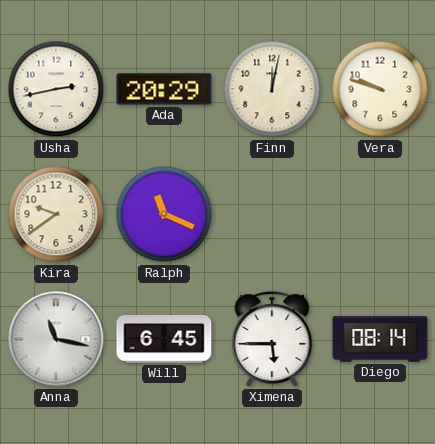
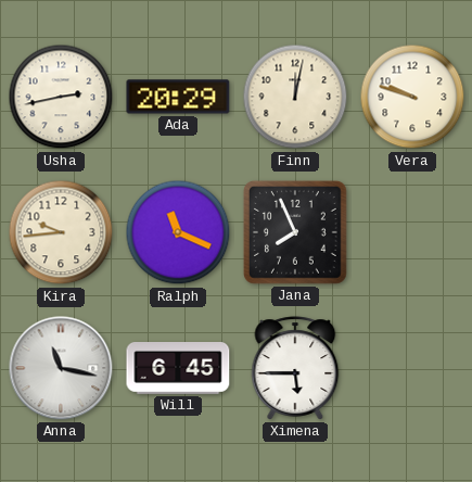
Kira: 9:39 -> 9:44 (61, 232)
Jana: none -> 7:56 (295, 232)
Diego: 08:14 -> none (380, 339)
